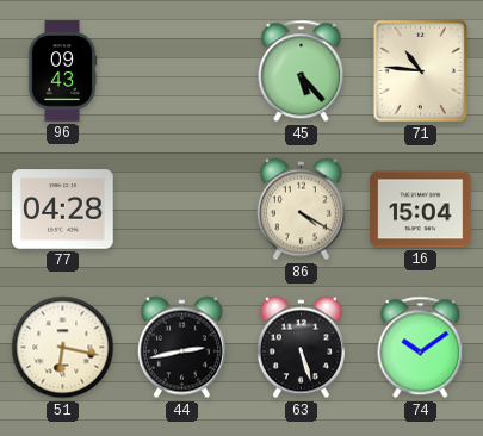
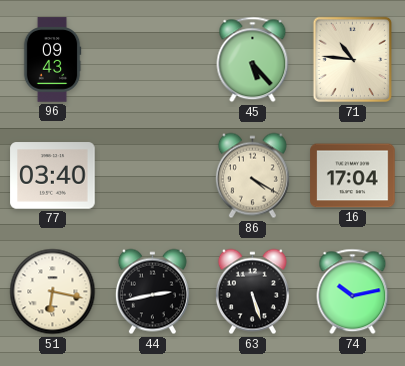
77: 04:28 -> 03:40 (53, 176)
16: 15:04 -> 17:04 (353, 176)
74: 10:09 -> 10:13 (353, 292)
